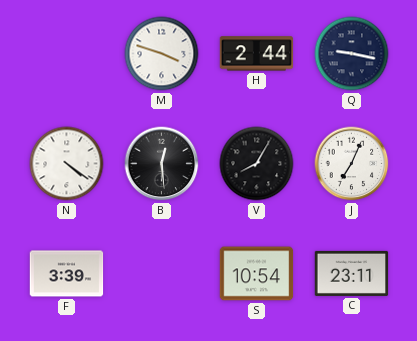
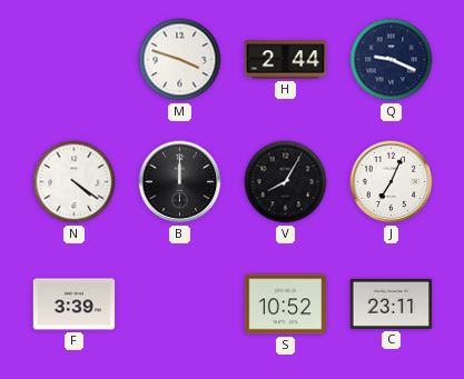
Q: 9:17 -> 9:19 (392, 60)
B: 12:29 -> 12:00 (180, 182)
S: 10:54 -> 10:52 (286, 305)
